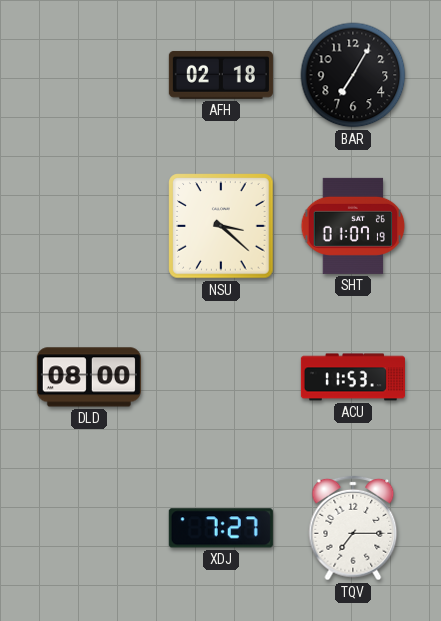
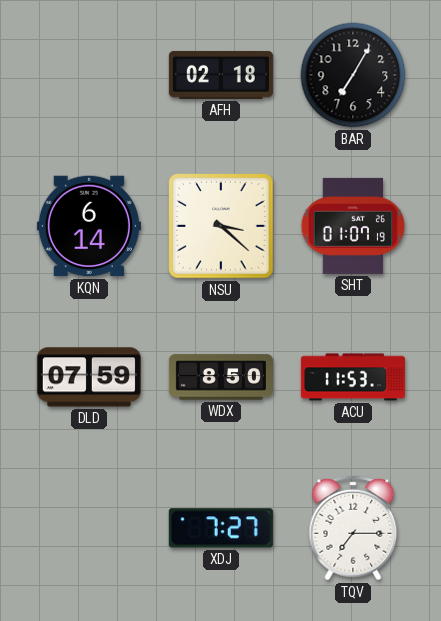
KQN: none -> 6:14 (89, 226)
DLD: 08:00 -> 07:59 (89, 377)
WDX: none -> 8:50 (221, 377)
